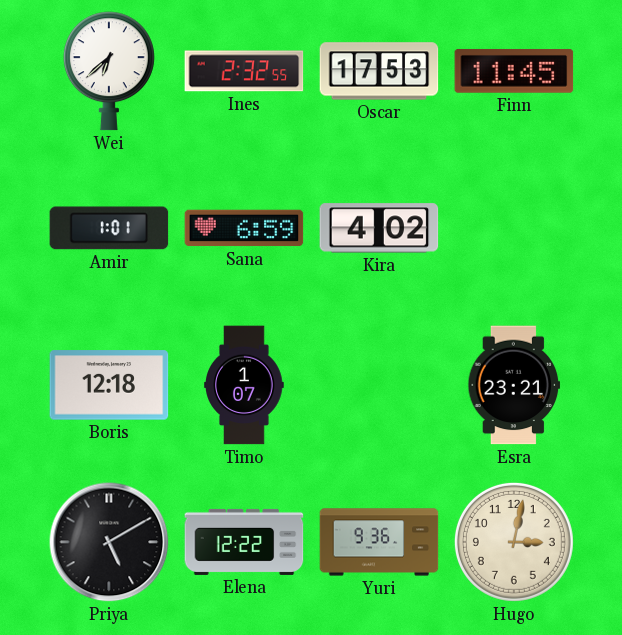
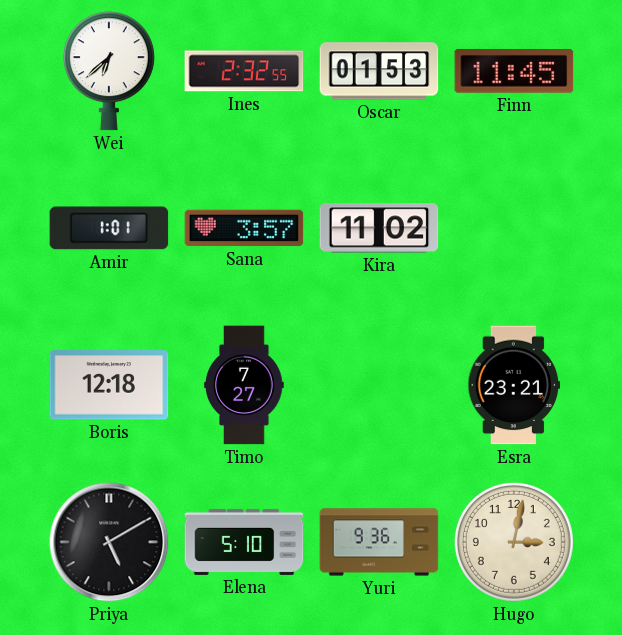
Oscar: 17:53 -> 01:53 (379, 71)
Sana: 6:59 -> 3:57 (244, 228)
Kira: 4:02 -> 11:02 (379, 228)
Timo: 1:07 -> 7:27 (244, 385)
Elena: 12:22 -> 5:10 (244, 542)
